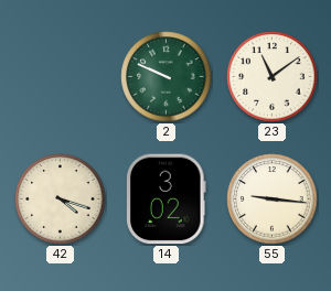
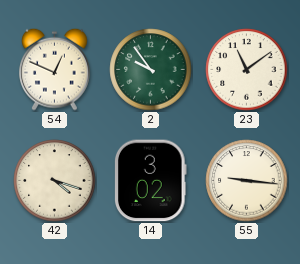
54: none -> 12:49 (55, 69)
2: 9:49 -> 9:54 (151, 70)
